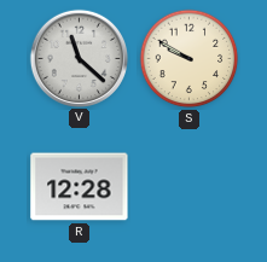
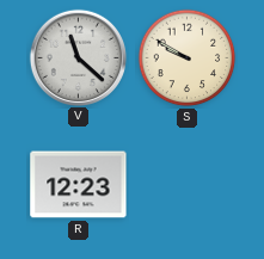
R: 12:28 -> 12:23 (79, 185)
